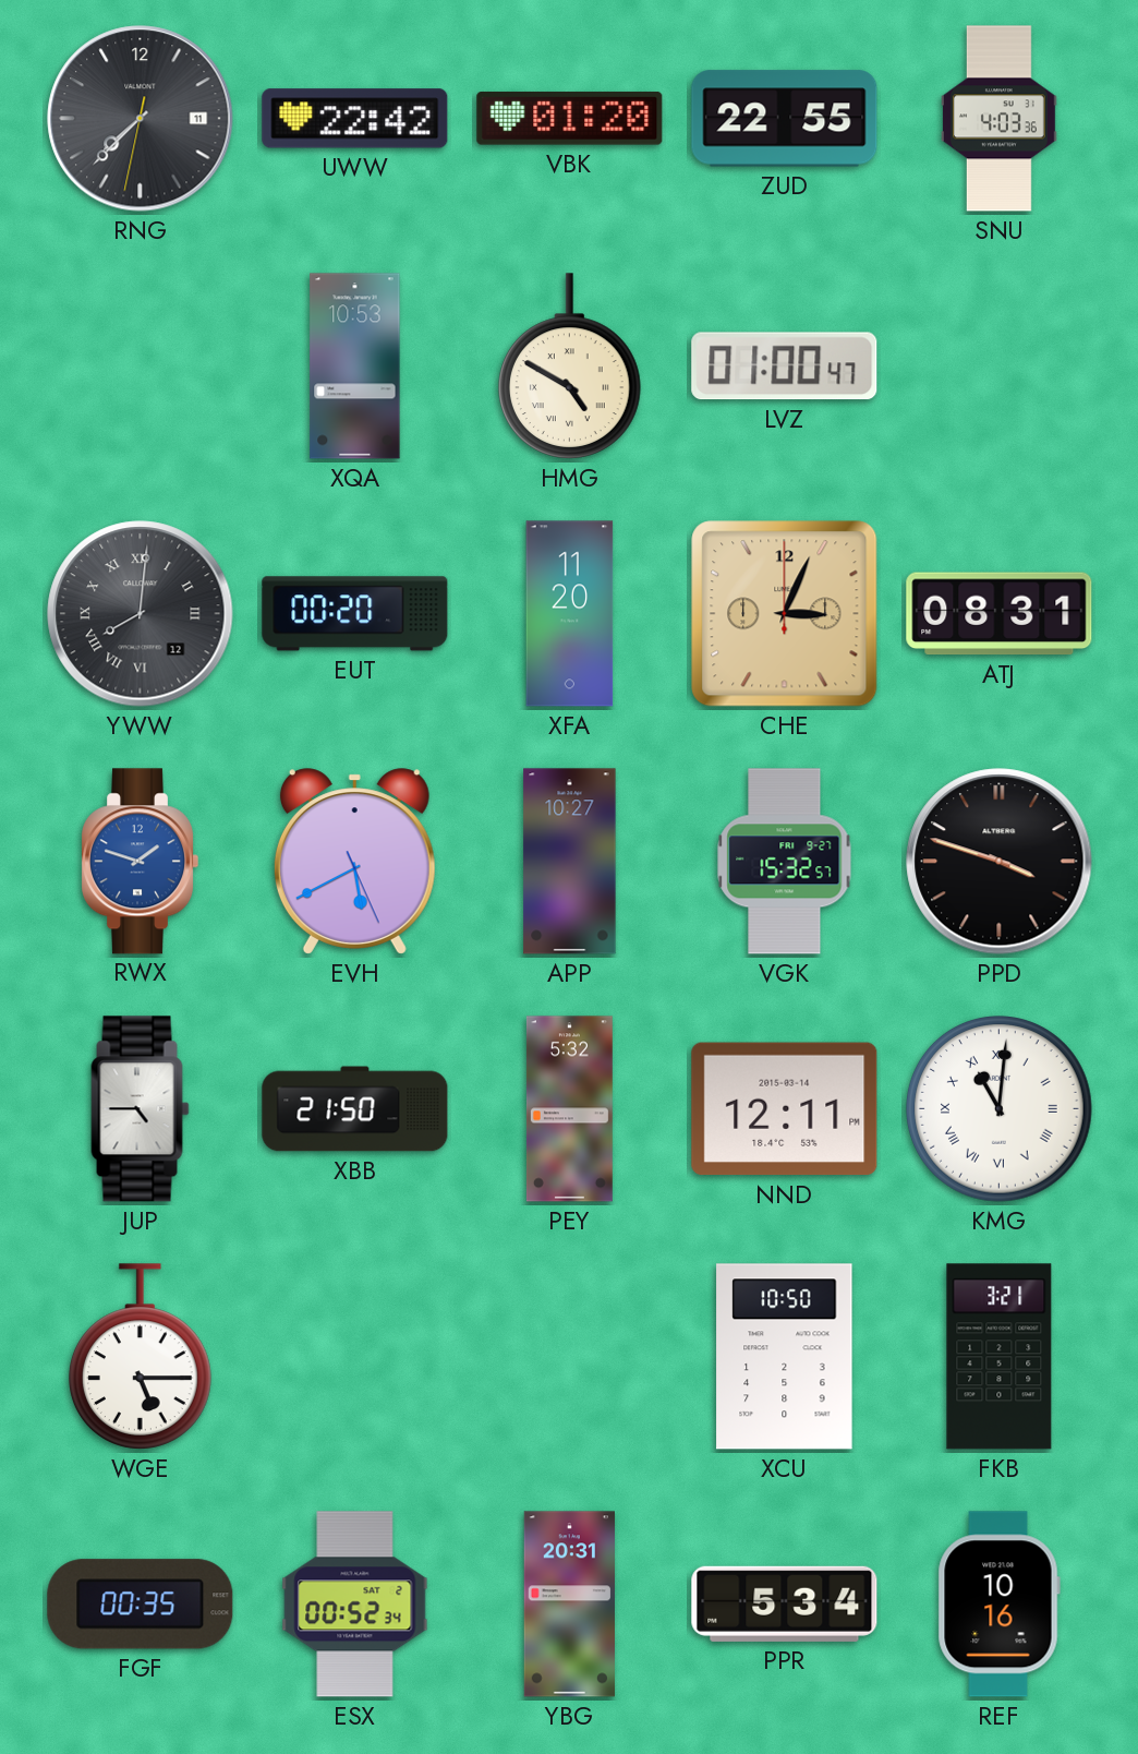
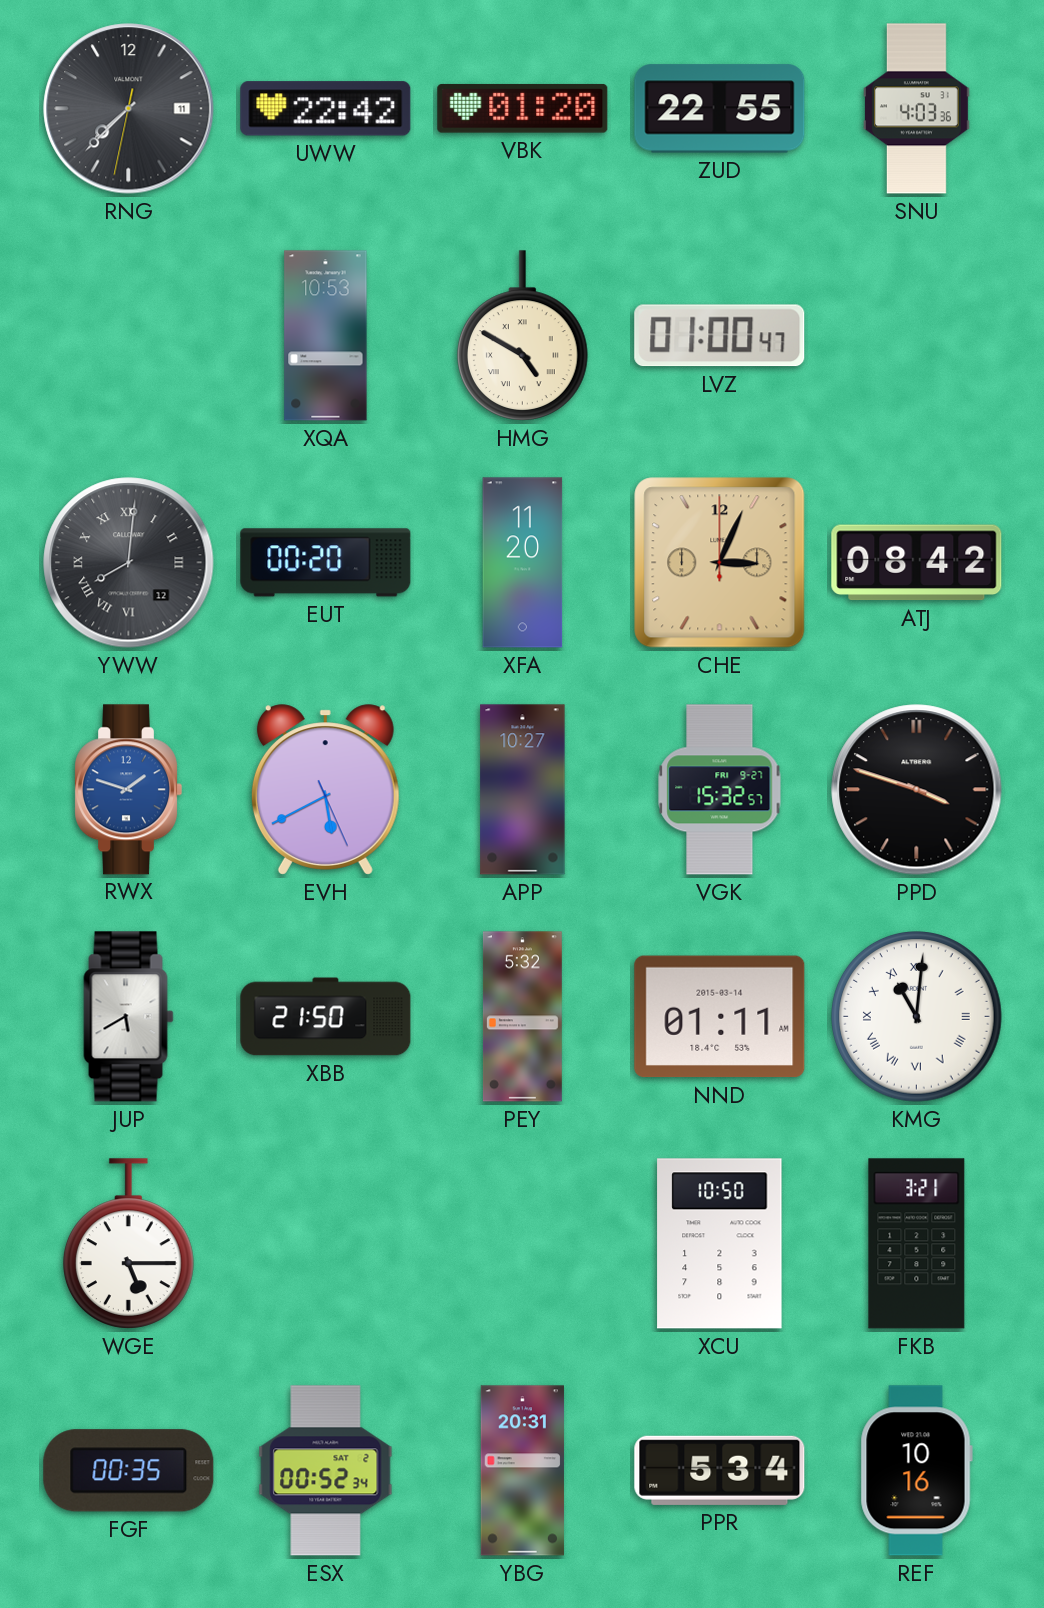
ATJ: 08:31 -> 08:42 (917, 563)
JUP: 4:45 -> 5:40 (129, 1017)
NND: 12:11 -> 01:11 (720, 1017)
